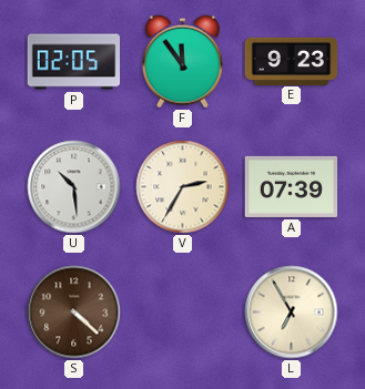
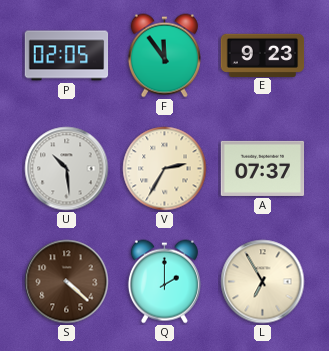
A: 07:39 -> 07:37 (263, 168)
Q: none -> 2:00 (164, 282)
